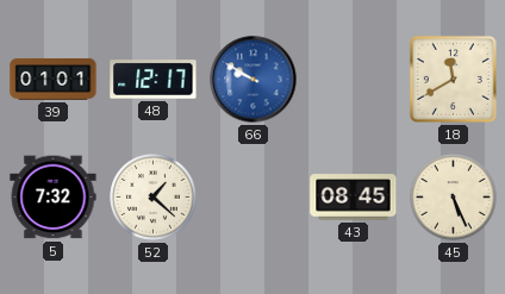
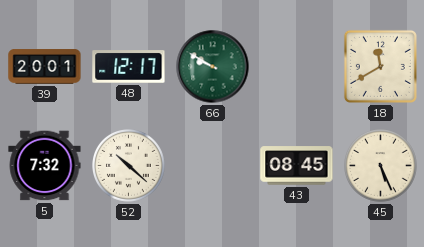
39: 01:01 -> 20:01 (45, 67)
66 dial: blue -> green (213, 67)
52: 1:22 -> 10:22 (129, 166)
